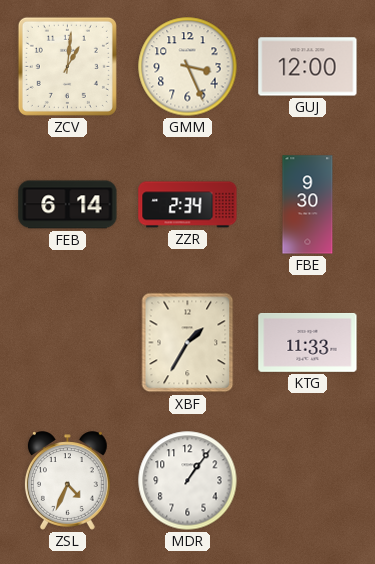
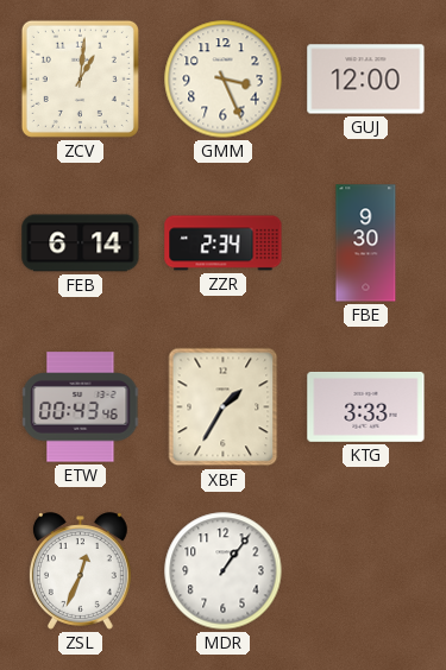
ETW: none -> 00:43 (81, 407)
KTG: 11:33 -> 3:33 (366, 406)
ZSL: 4:34 -> 12:34 (80, 571)
